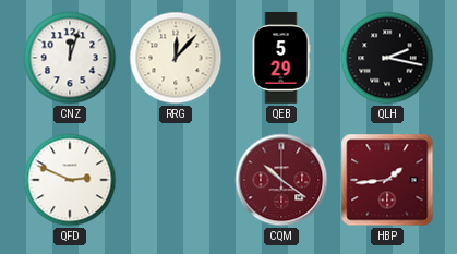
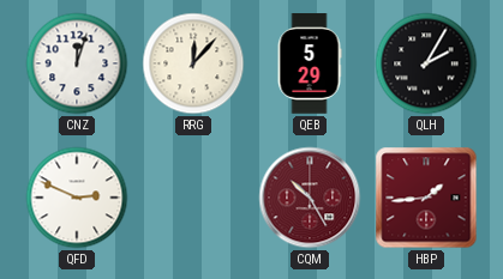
QLH: 2:17 -> 2:05 (426, 63)
CQM: 10:21 -> 10:25 (310, 198)
